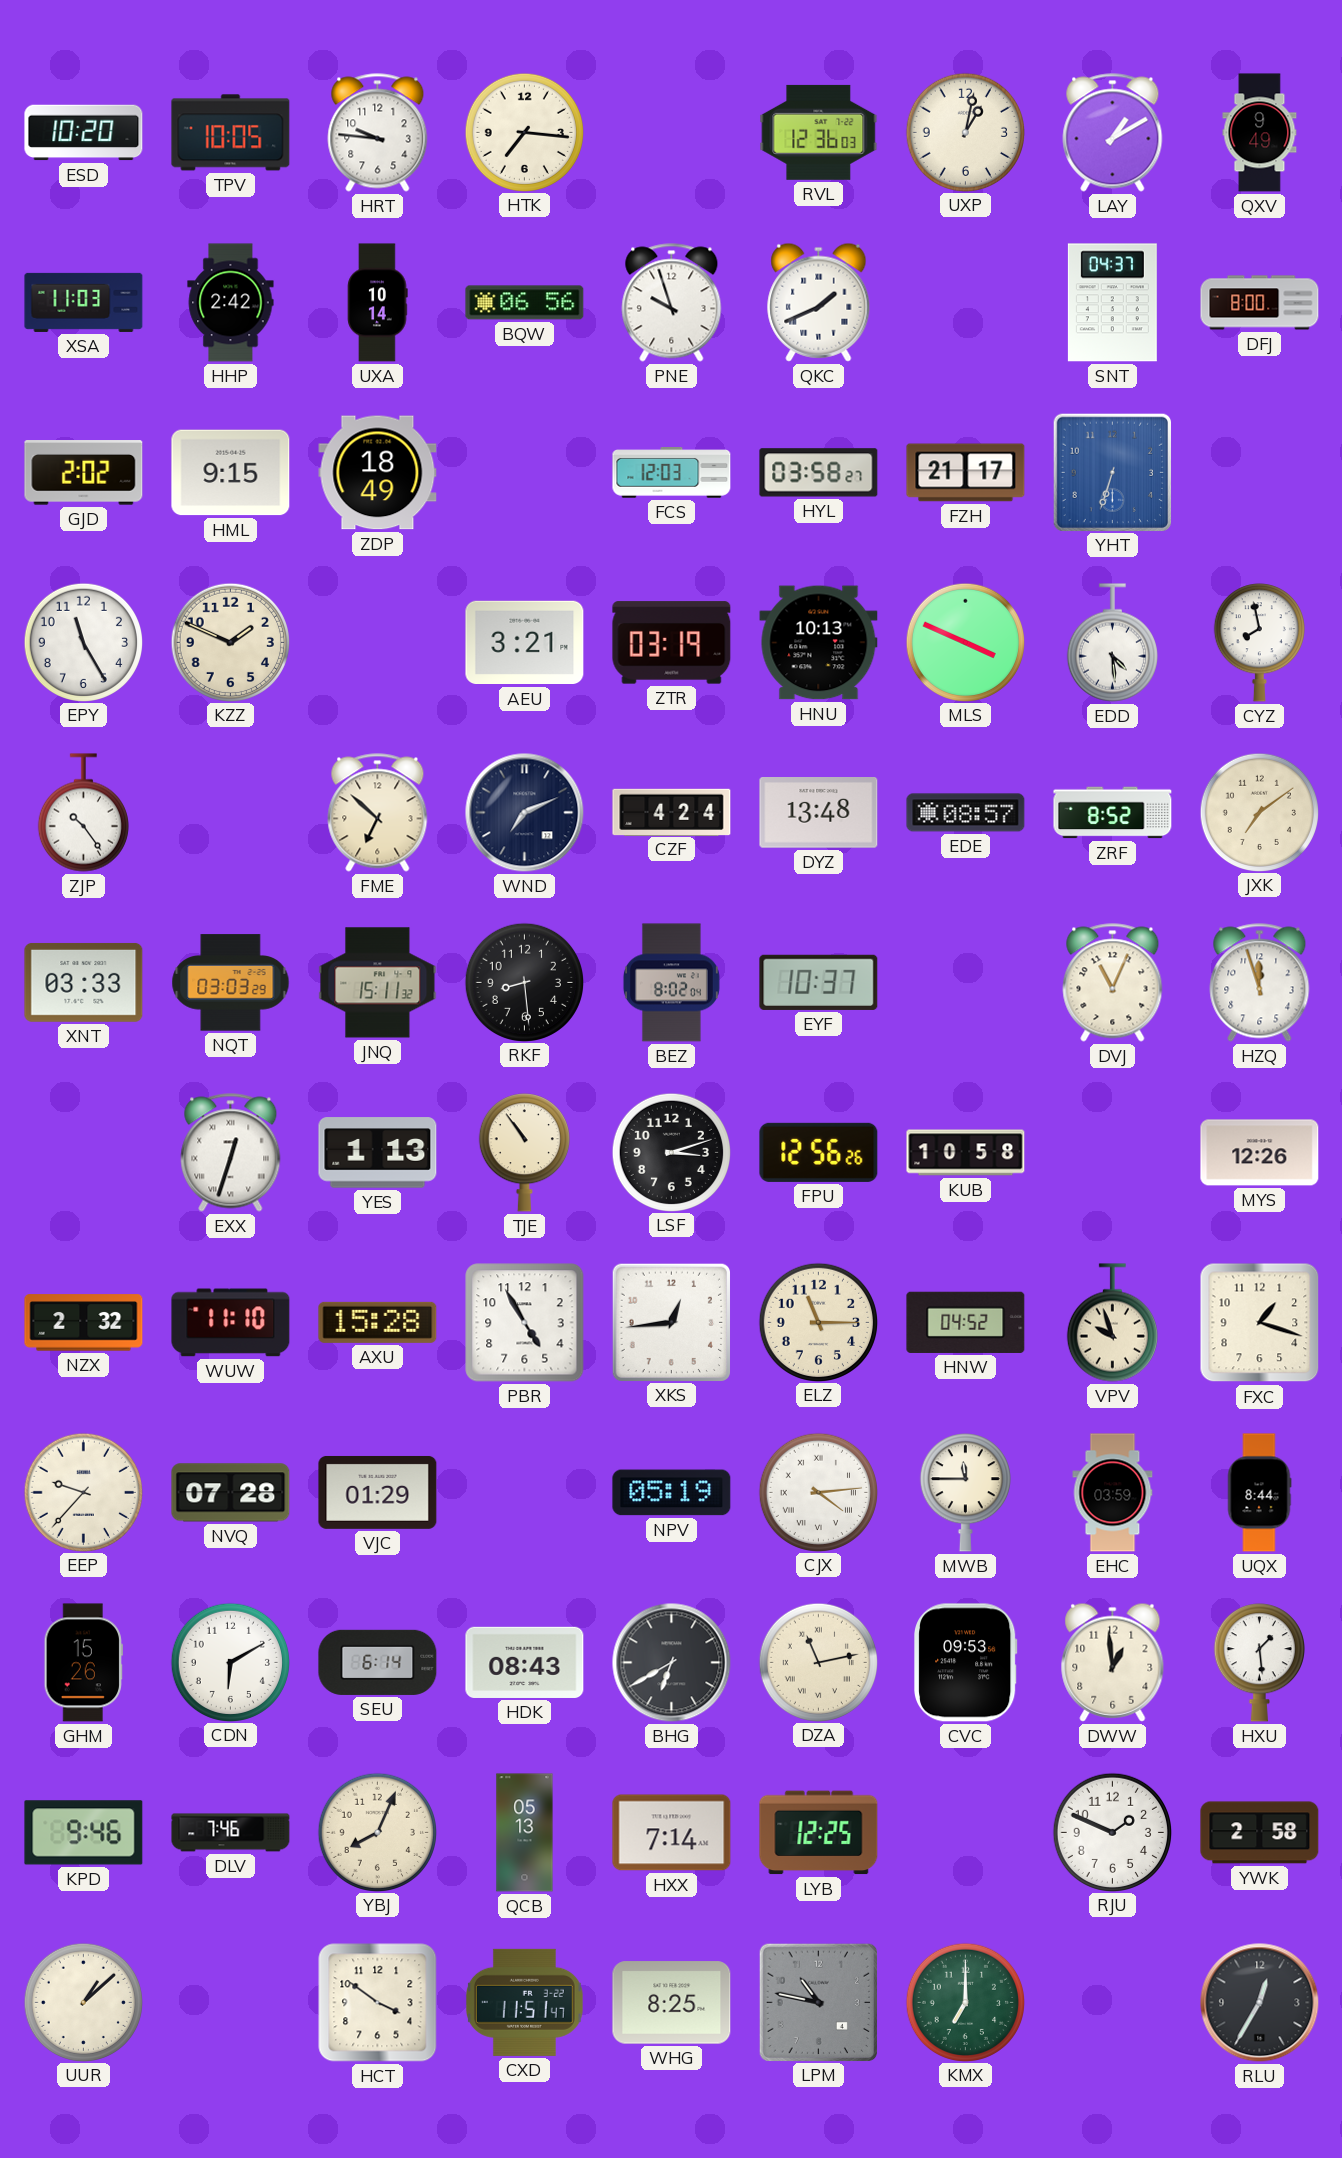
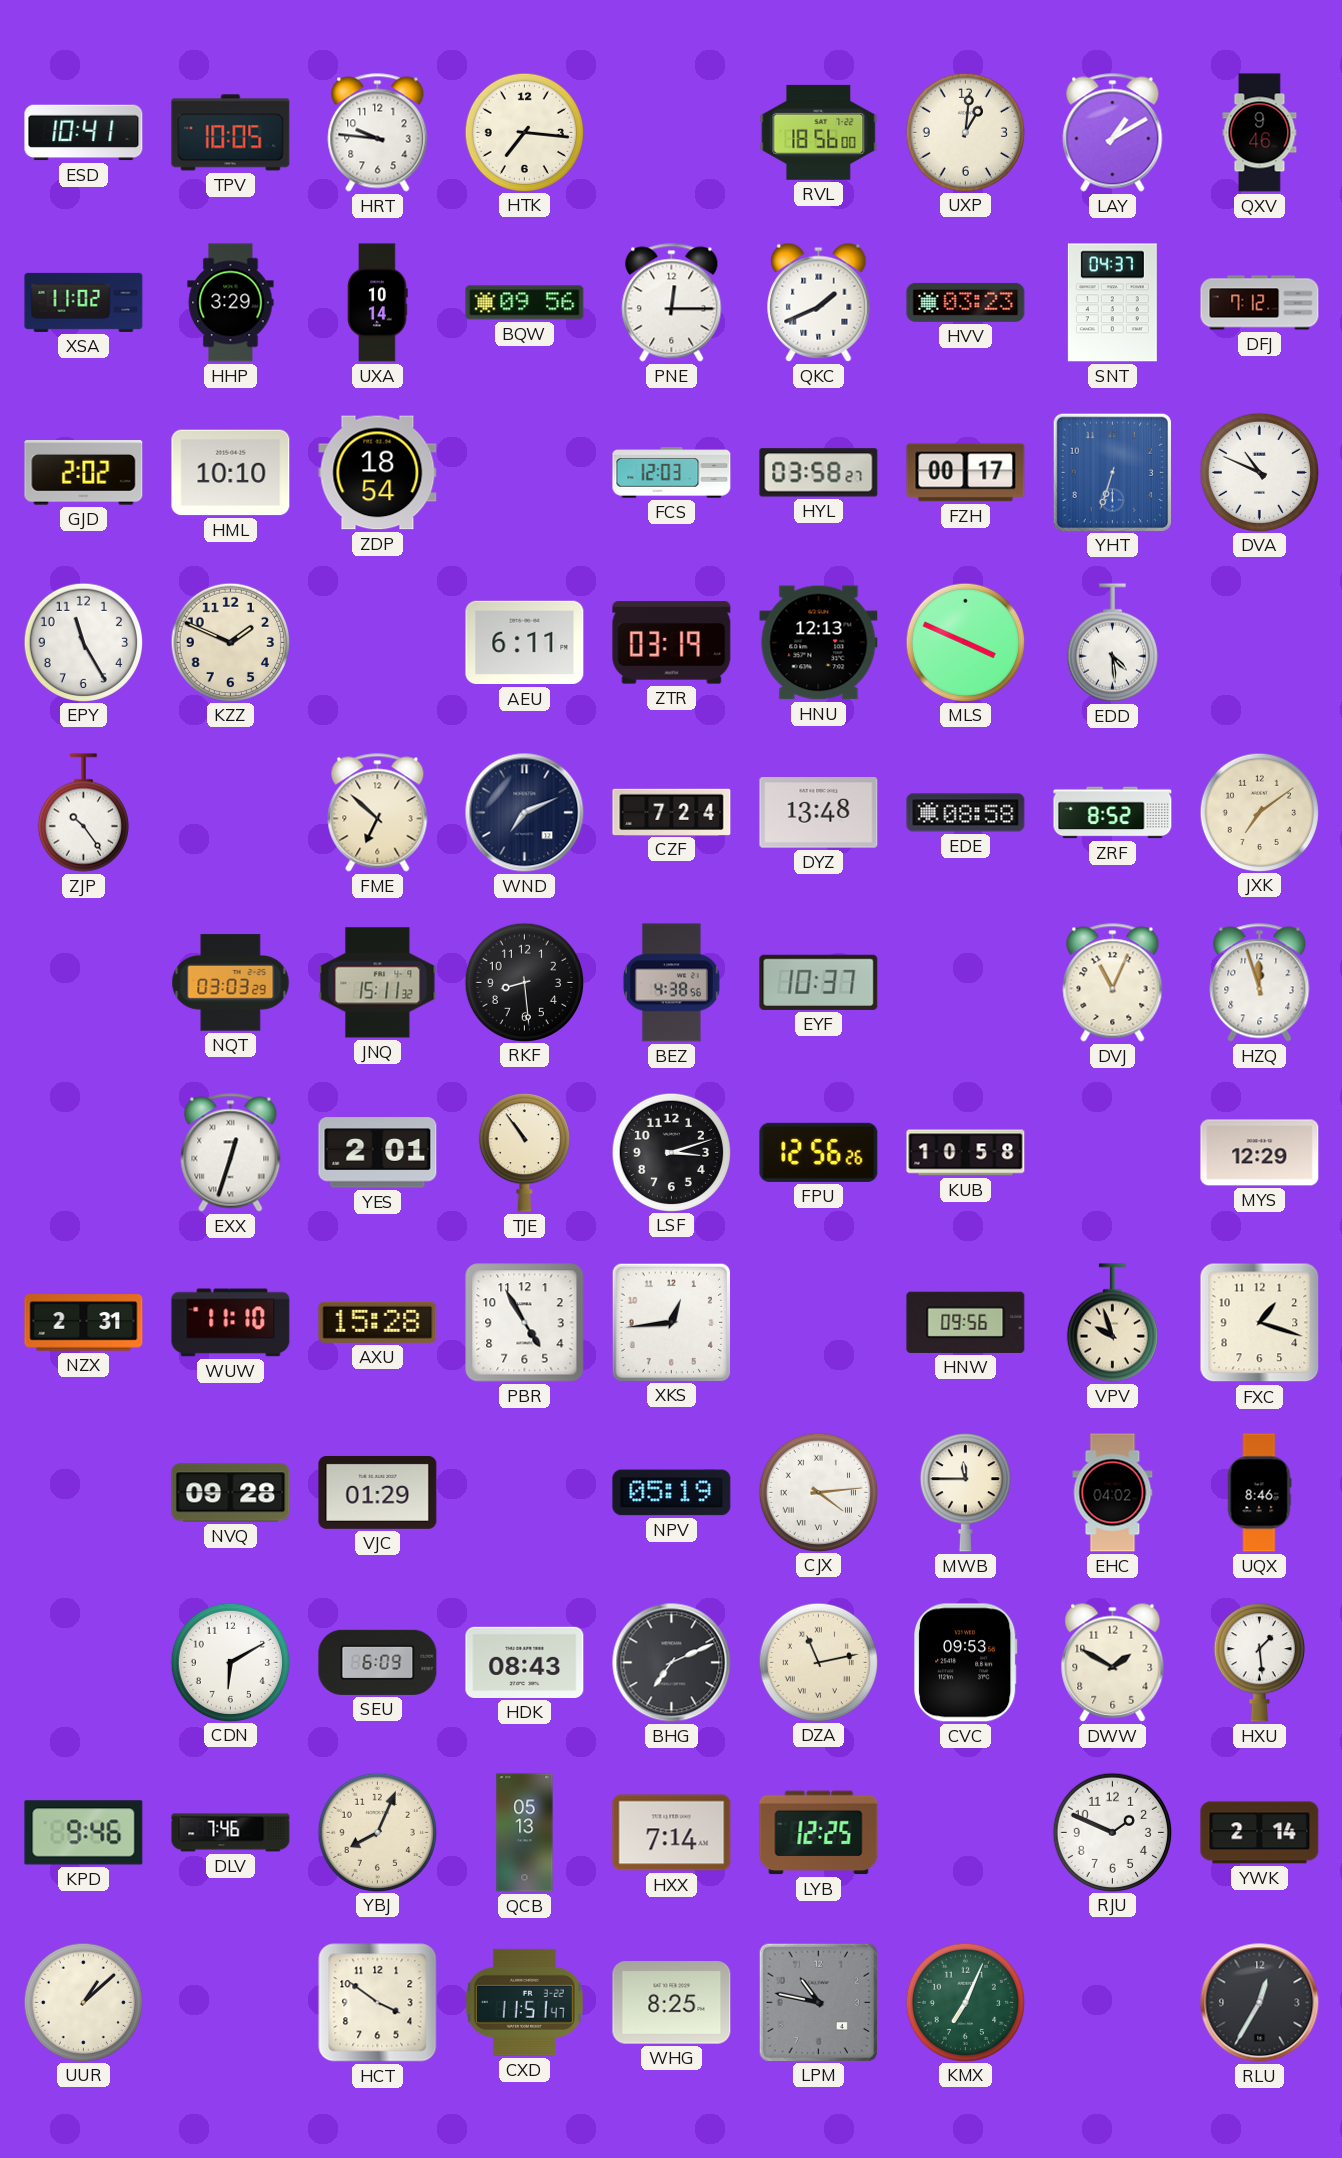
ESD: 10:20 -> 10:41 (84, 133)
RVL: 12:36 -> 18:56 (819, 132)
UXP: 1:02 -> 1:01 (965, 132)
QXV: 9:49 -> 9:46 (1260, 133)
XSA: 11:03 -> 11:02 (84, 302)
HHP: 2:42 -> 3:29 (231, 303)
BQW: 06:56 -> 09:56 (525, 303)
PNE: 9:57 -> 12:15 (672, 303)
HVV: none -> 03:23 (966, 302)
DFJ: 8:00 -> 7:12 (1260, 303)
HML: 9:15 -> 10:10 (231, 473)
ZDP: 18:49 -> 18:54 (378, 473)
FZH: 21:17 -> 00:17 (966, 473)
DVA: none -> 10:49 (1259, 472)
AEU: 3:21 -> 6:11 (525, 643)
HNU: 10:13 -> 12:13 (819, 643)
CYZ: 7:58 -> none (1259, 643)
CZF: 4:24 -> 7:24 (672, 812)
EDE: 08:57 -> 08:58 (966, 813)
XNT: 03:33 -> none (84, 982)
BEZ: 8:02 -> 4:38 (671, 983)
YES: 1:13 -> 2:01 (378, 1153)
MYS: 12:26 -> 12:29 (1260, 1153)
NZX: 2:32 -> 2:31 (84, 1323)
ELZ: 11:15 -> none (818, 1322)
HNW: 04:52 -> 09:56 (966, 1322)
EEP: 9:37 -> none (83, 1492)
NVQ: 07:28 -> 09:28 (231, 1493)
EHC: 03:59 -> 04:02 (1113, 1493)
UQX: 8:44 -> 8:46 (1259, 1493)
GHM: 15:26 -> none (83, 1663)
SEU: 6:14 -> 6:09 (378, 1662)
BHG: 6:40 -> 7:11 (672, 1663)
DWW: 12:59 -> 1:50 (1113, 1662)
YWK: 2:58 -> 2:14 (1260, 1833)
KMX: 7:00 -> 7:04 (965, 2002)
